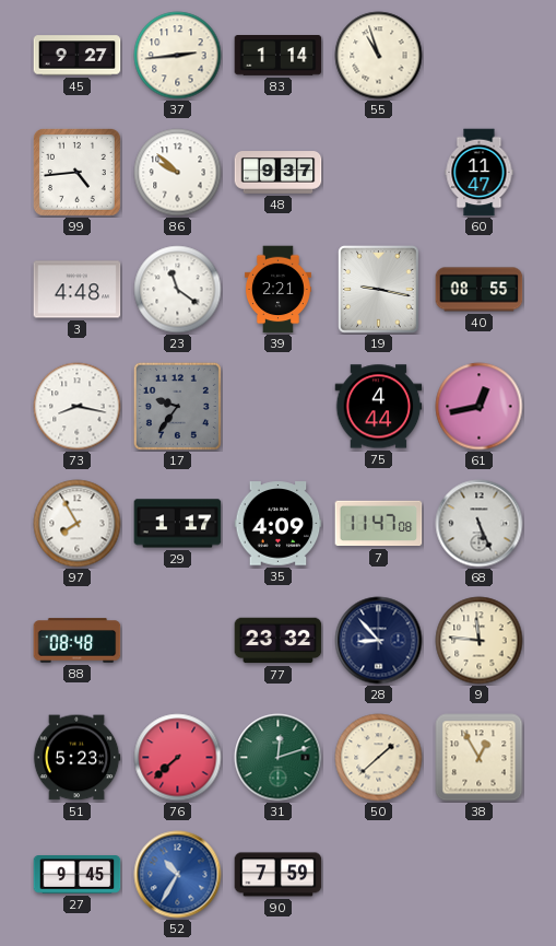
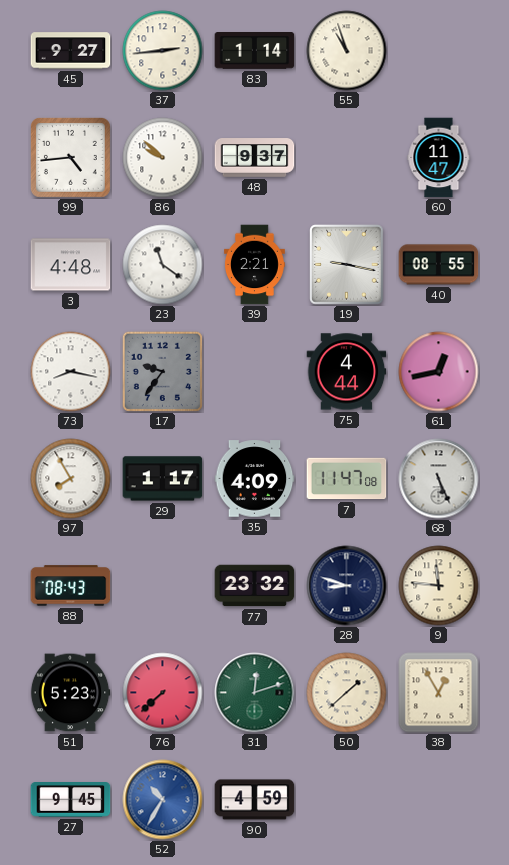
88: 08:48 -> 08:43 (71, 586)
28: 8:53 -> 8:48 (347, 586)
90: 7:59 -> 4:59 (255, 800)
